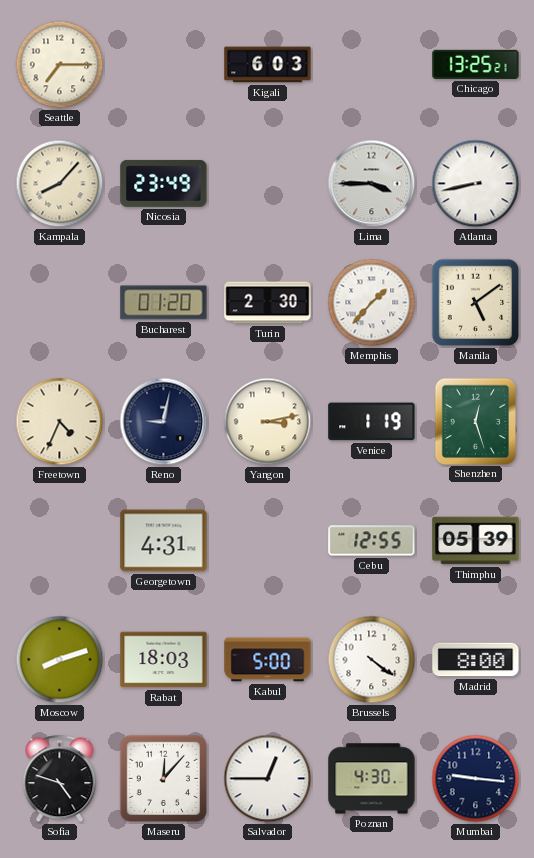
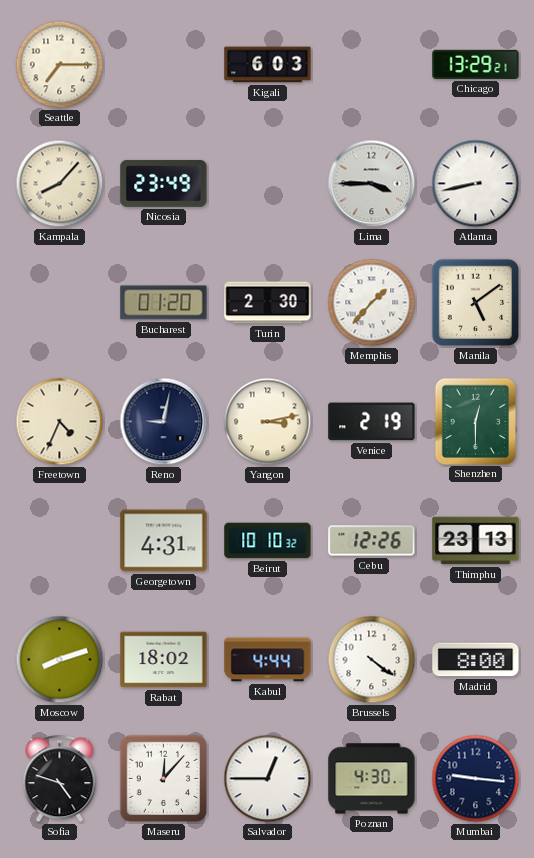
Chicago: 13:25 -> 13:29 (476, 64)
Venice: 1:19 -> 2:19 (372, 422)
Shenzhen: 12:27 -> 12:30 (475, 421)
Beirut: none -> 10:10 (268, 541)
Cebu: 12:55 -> 12:26 (372, 541)
Thimphu: 05:39 -> 23:13 (476, 541)
Rabat: 18:03 -> 18:02 (164, 660)
Kabul: 5:00 -> 4:44 (268, 660)
